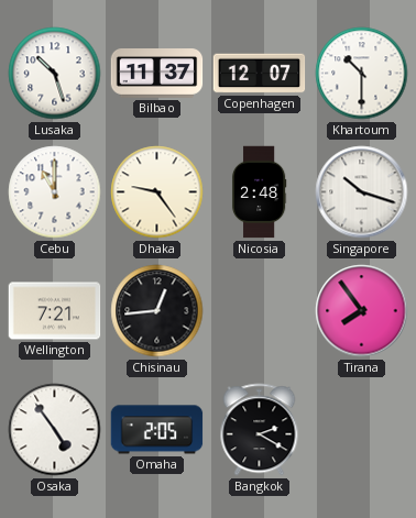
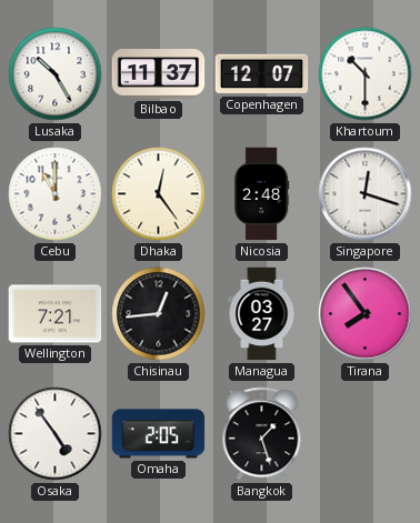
Lusaka: 10:27 -> 10:25 (56, 74)
Dhaka: 9:24 -> 12:24 (159, 194)
Singapore: 10:18 -> 12:18 (366, 194)
Managua: none -> 03:27 (262, 314)
Bangkok: 2:20 -> 1:27 (262, 434)
